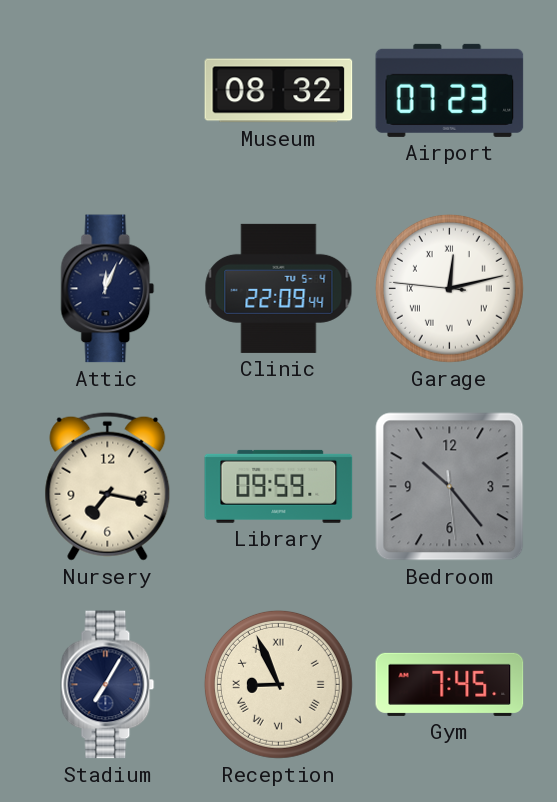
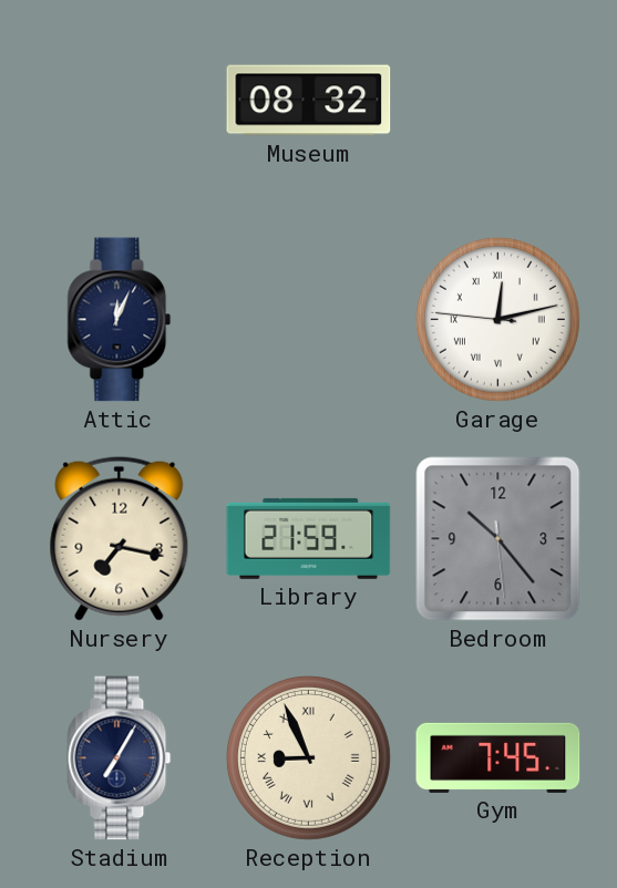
Airport: 07:23 -> none (450, 90)
Clinic: 22:09 -> none (279, 288)
Library: 09:59 -> 21:59 (309, 538)
